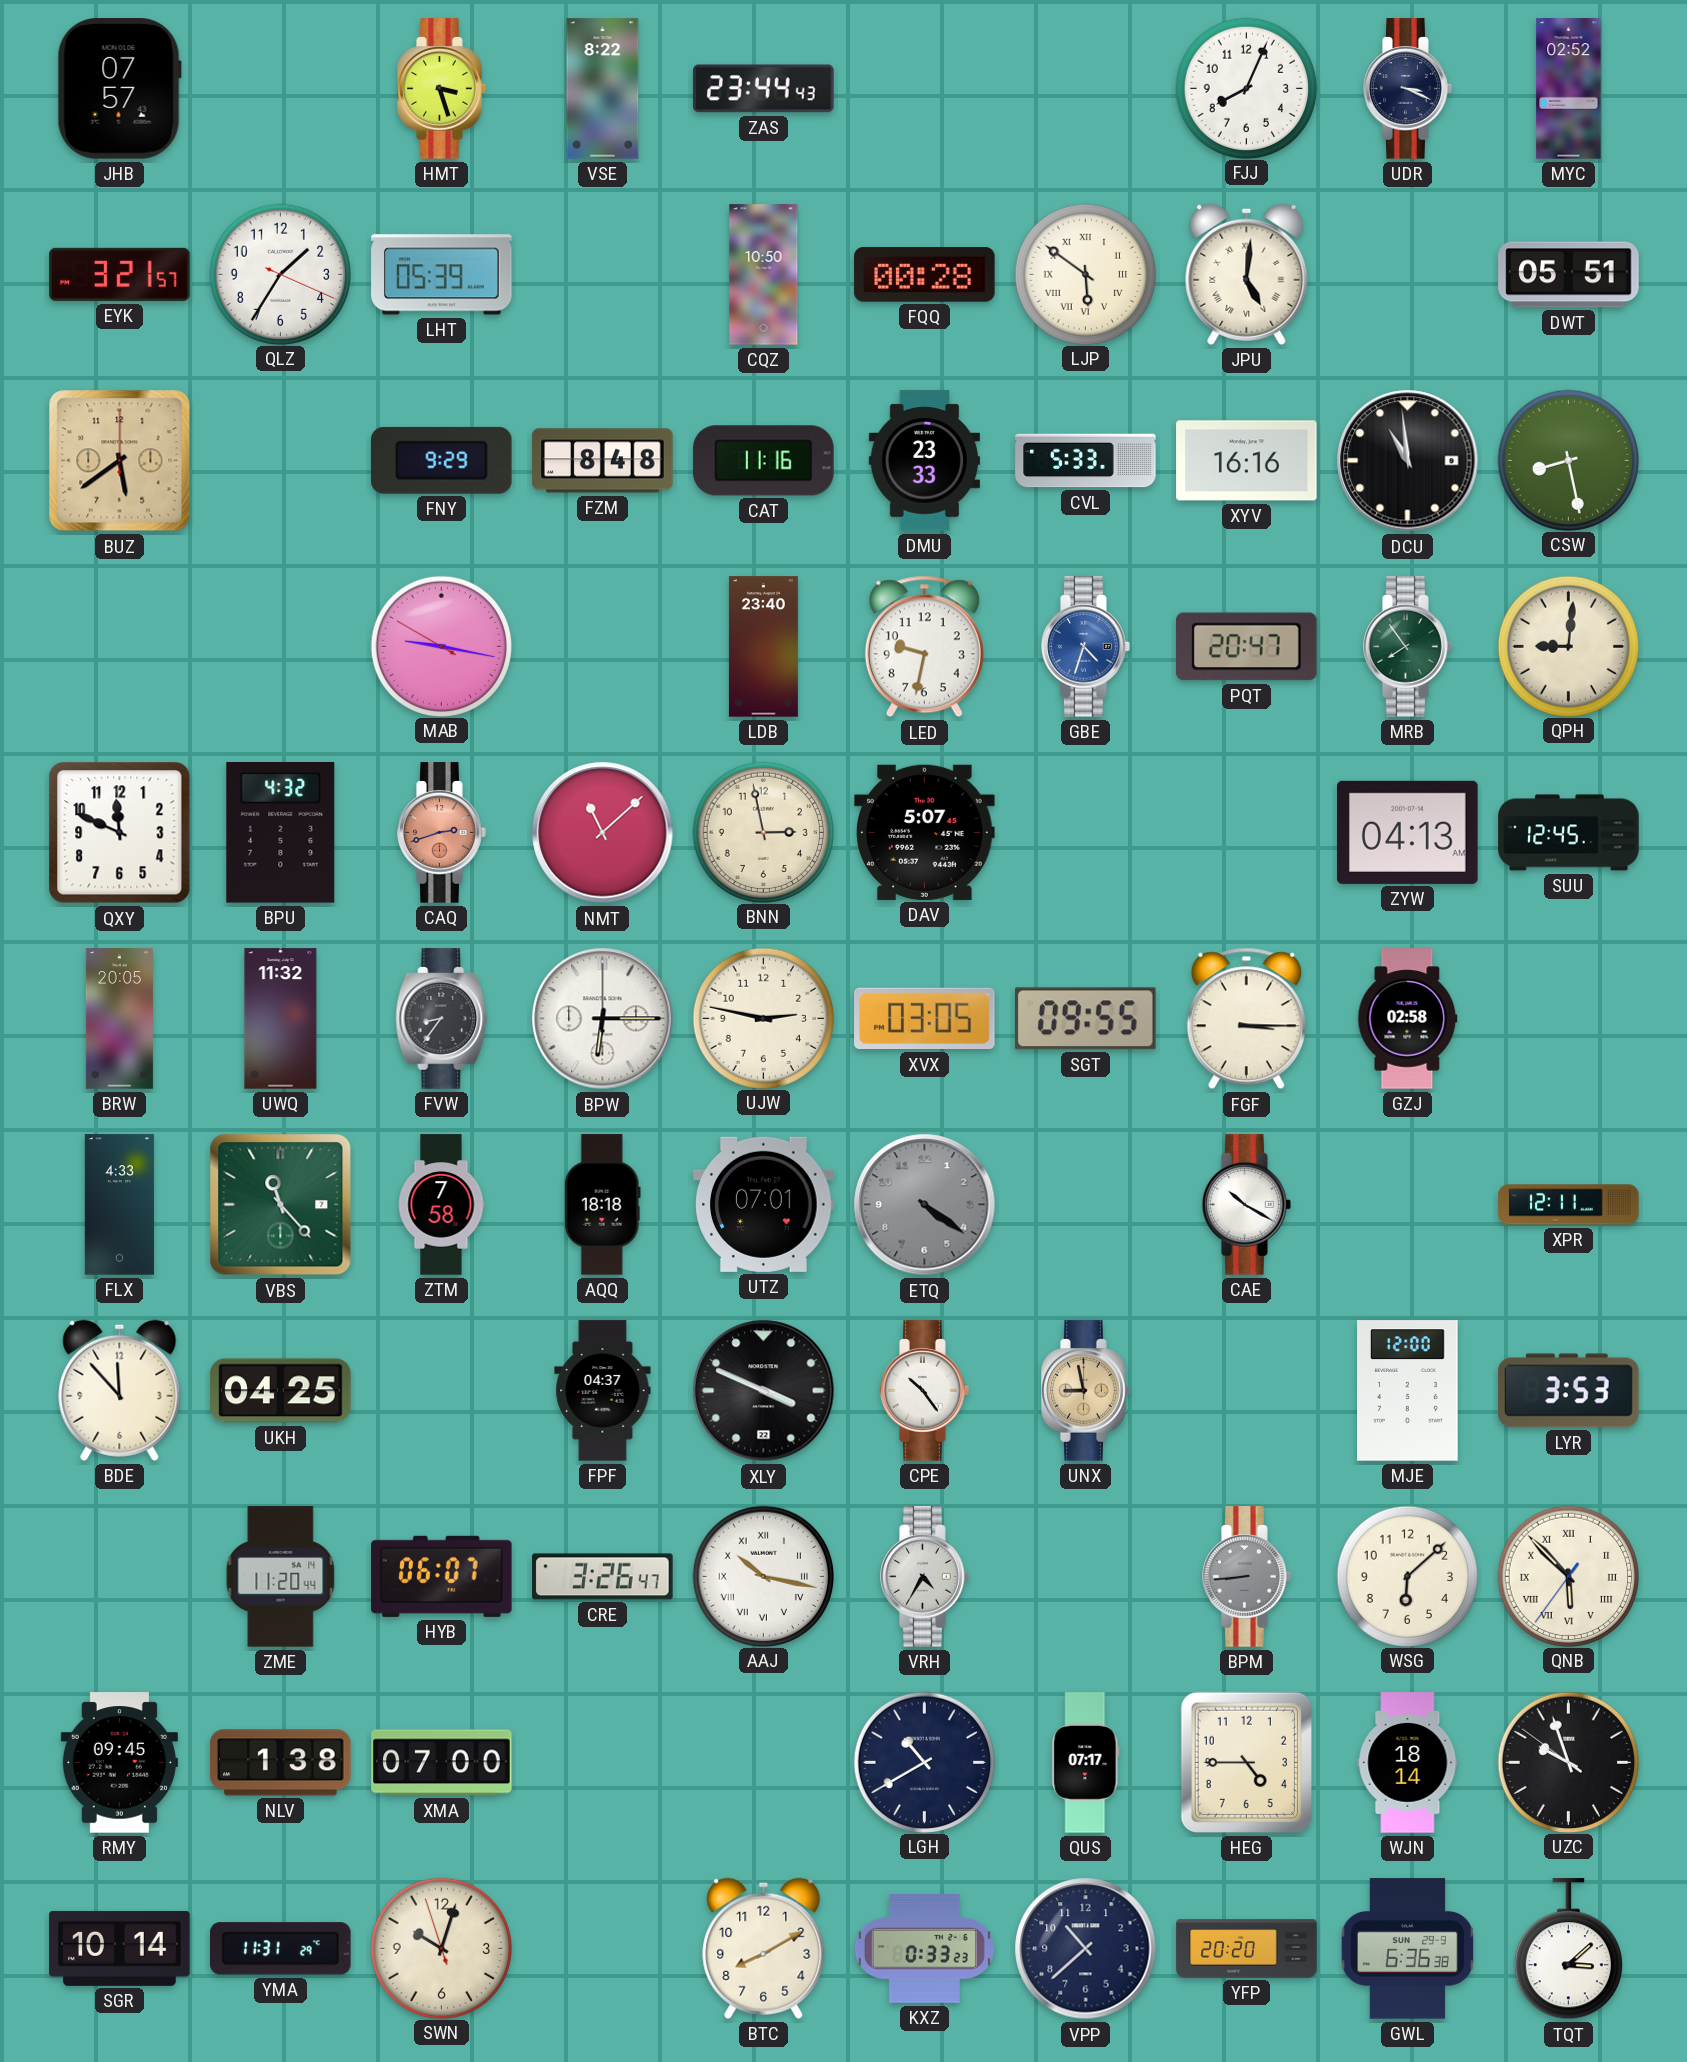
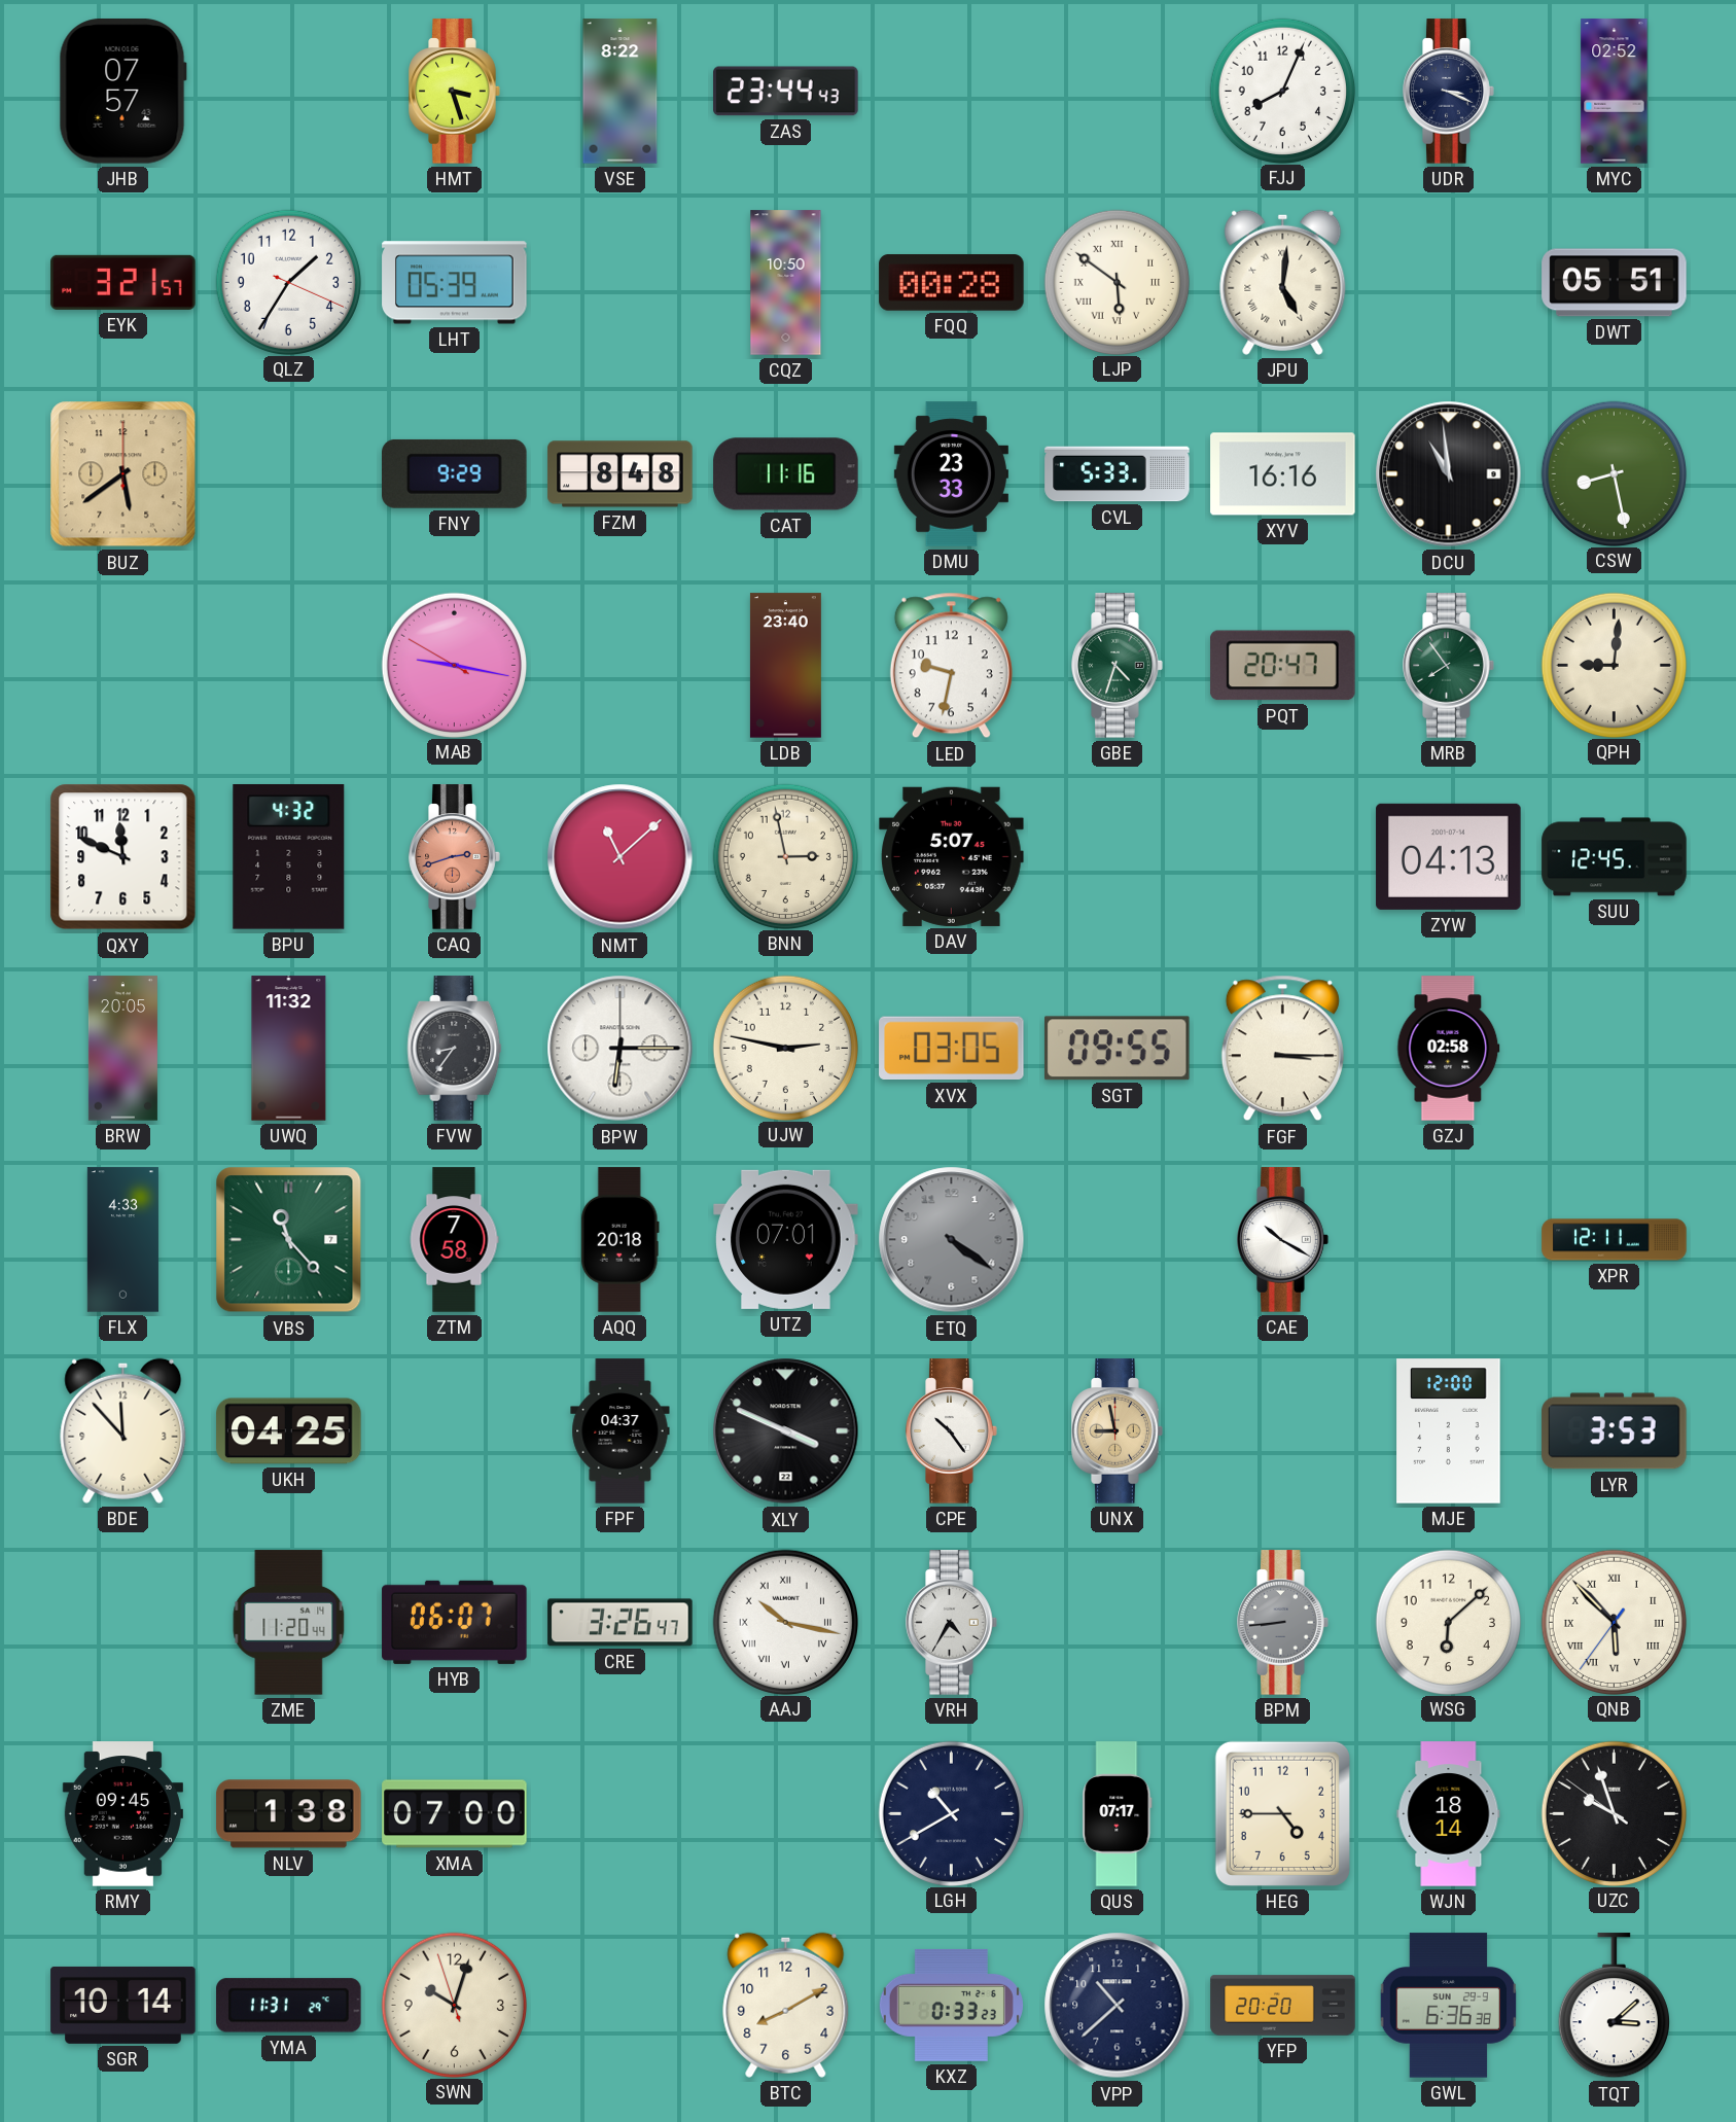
GBE dial: blue -> green (1118, 666)
AQQ: 18:18 -> 20:18 (619, 1240)
